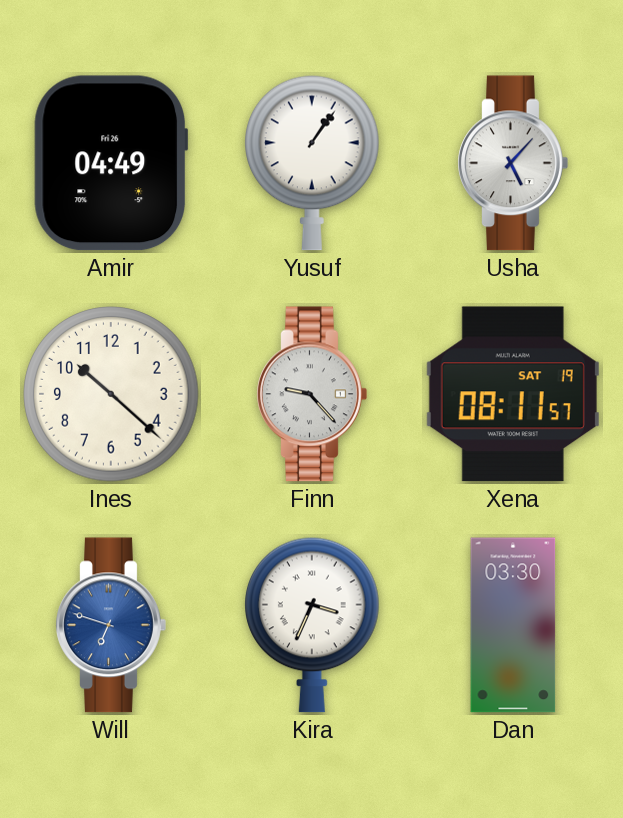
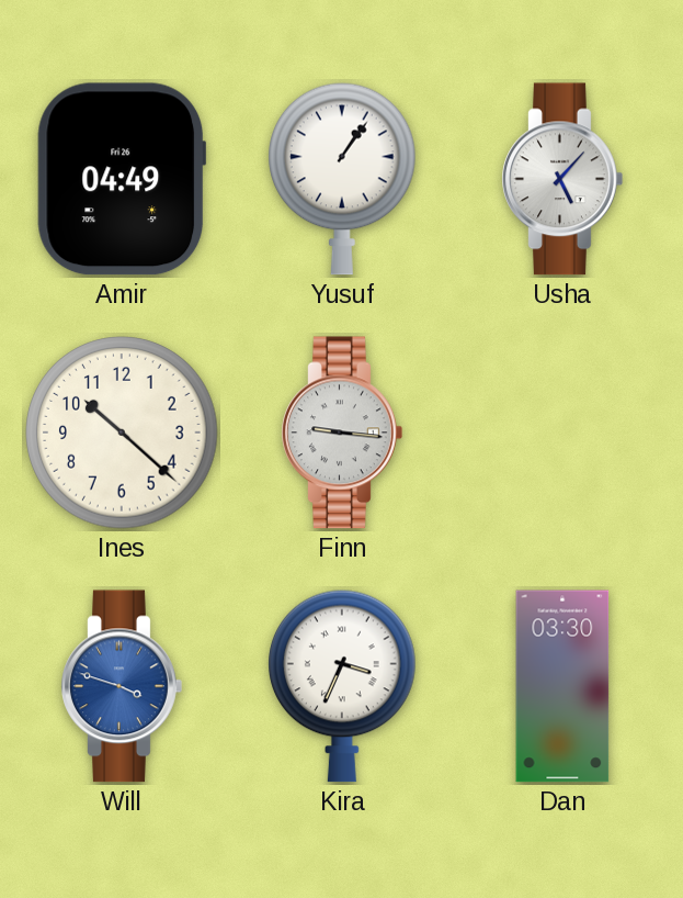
Finn: 9:23 -> 9:16 (342, 433)
Xena: 08:11 -> none (513, 394)
Will: 6:48 -> 3:48 (122, 686)
